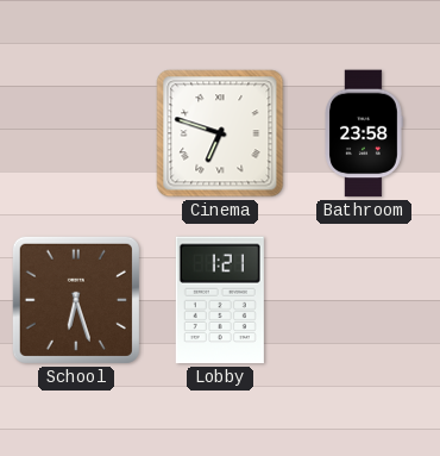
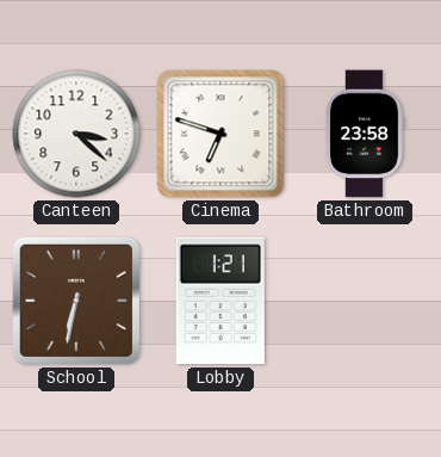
Canteen: none -> 3:22 (76, 134)
School: 6:27 -> 6:32 (76, 301)
